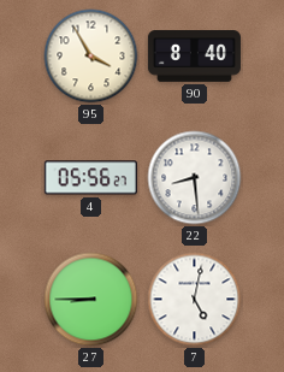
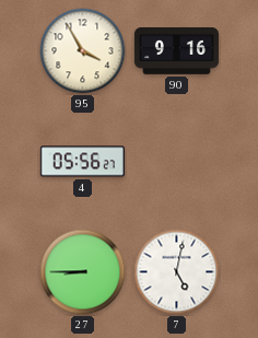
90: 8:40 -> 9:16 (176, 51)
22: 8:29 -> none (195, 178)
